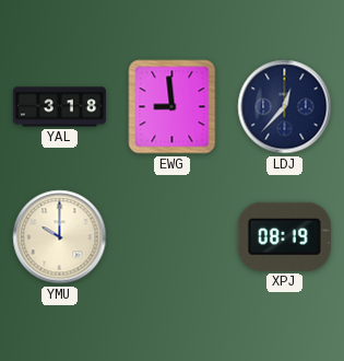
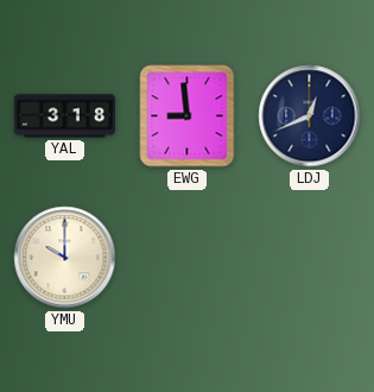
LDJ: 12:37 -> 12:41 (310, 116)
XPJ: 08:19 -> none (284, 236)
